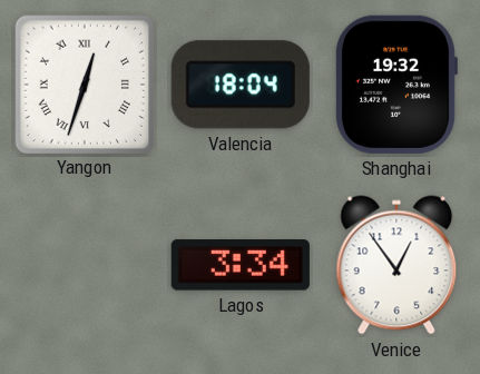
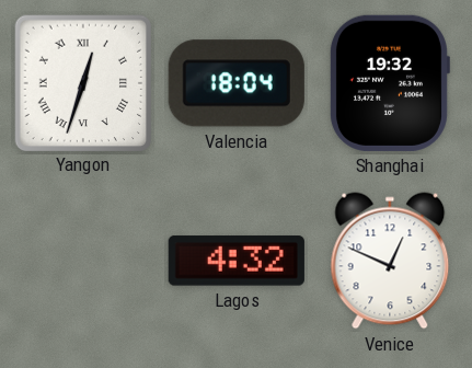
Lagos: 3:34 -> 4:32 (237, 261)
Venice: 12:54 -> 12:49 (390, 261)
